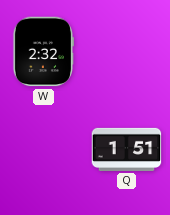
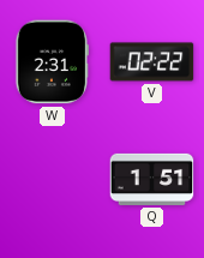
W: 2:32 -> 2:31 (50, 62)
V: none -> 02:22 (152, 62)
